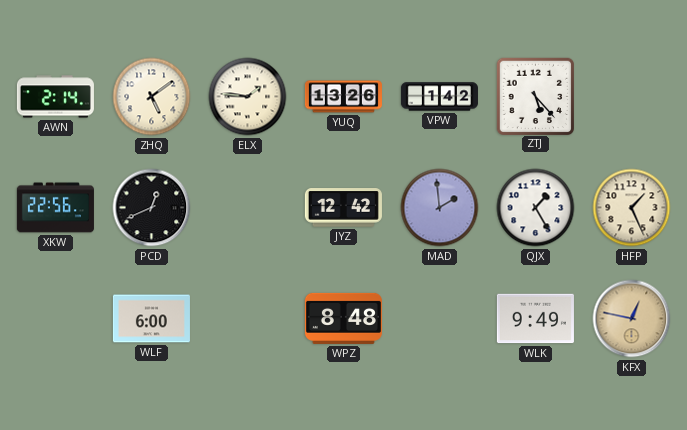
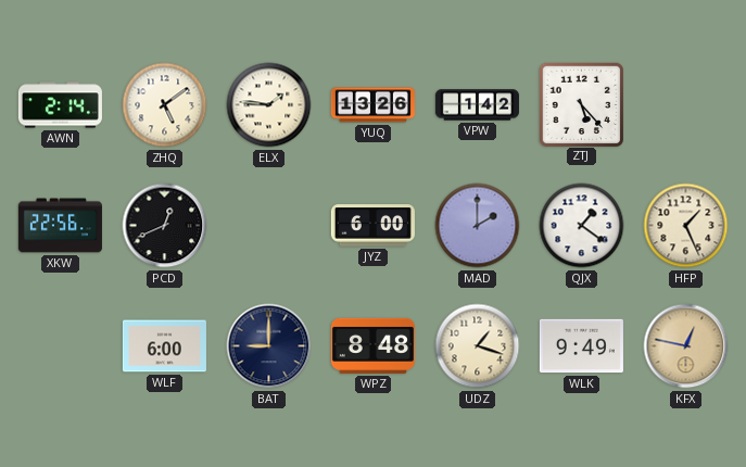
JYZ: 12:42 -> 6:00 (372, 226)
MAD: 1:59 -> 2:00 (478, 226)
QJX: 1:25 -> 1:21 (582, 226)
BAT: none -> 9:00 (269, 346)
UDZ: none -> 1:18 (478, 346)
